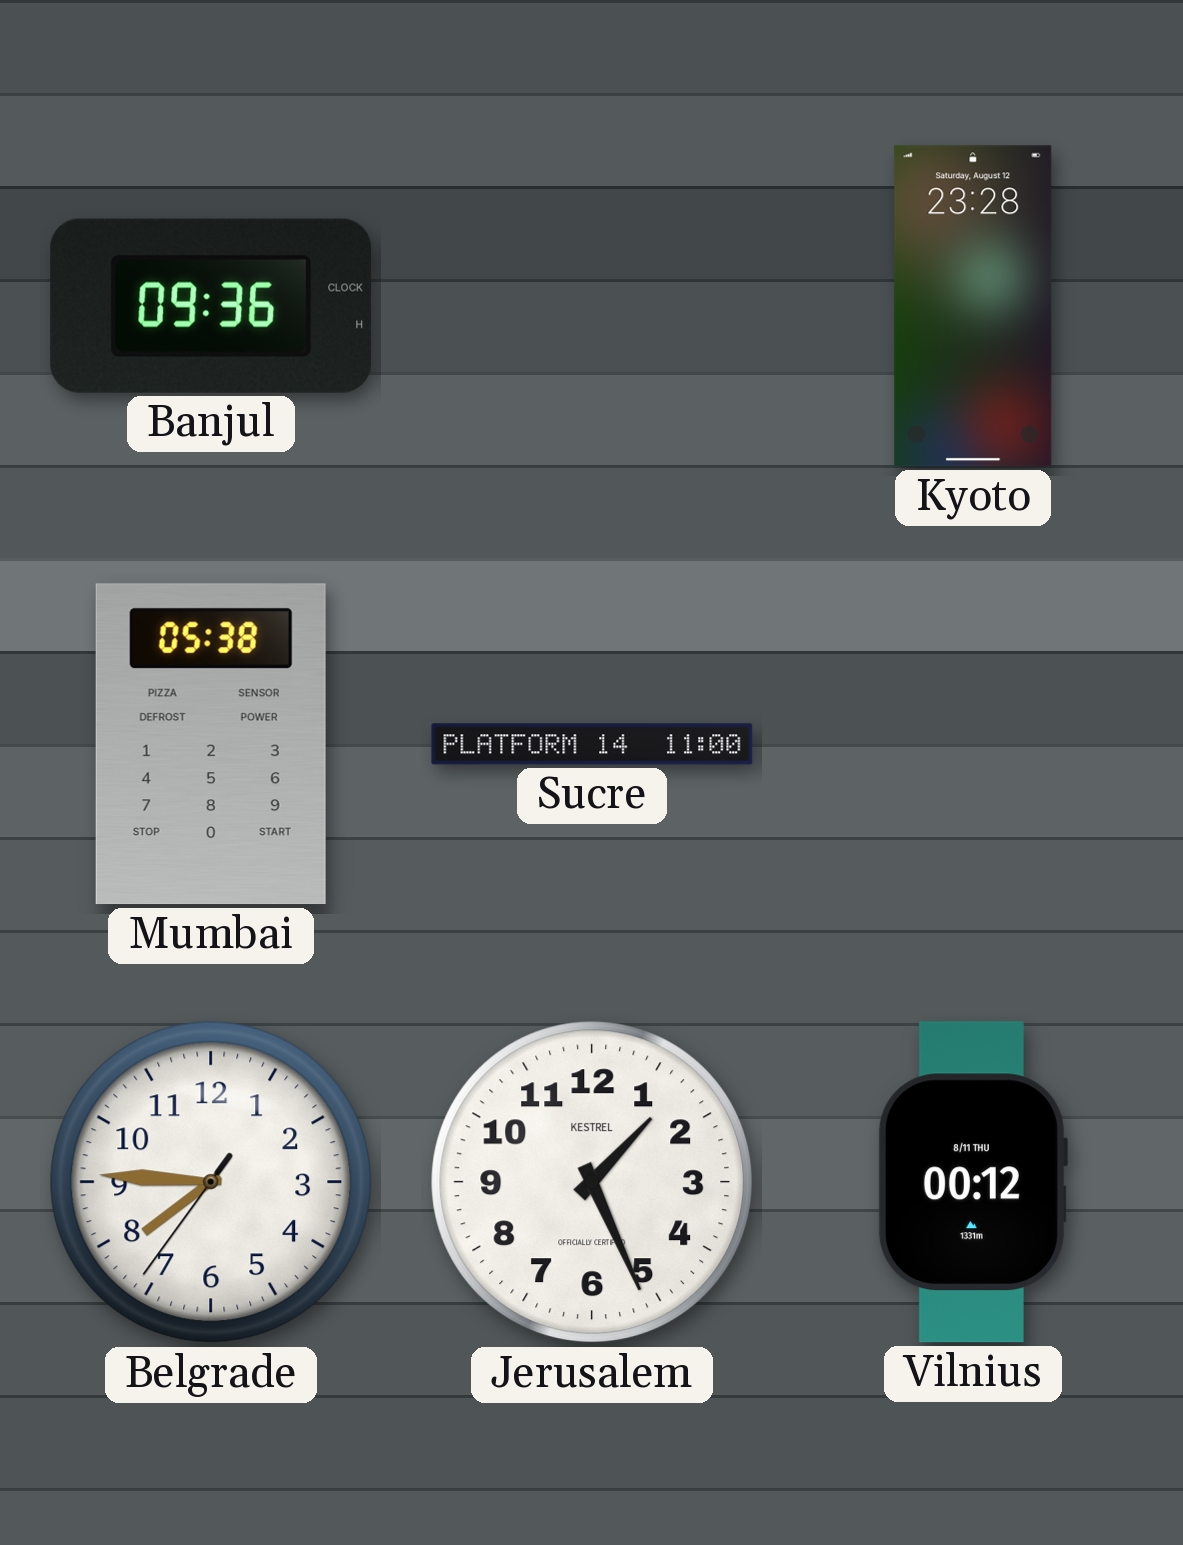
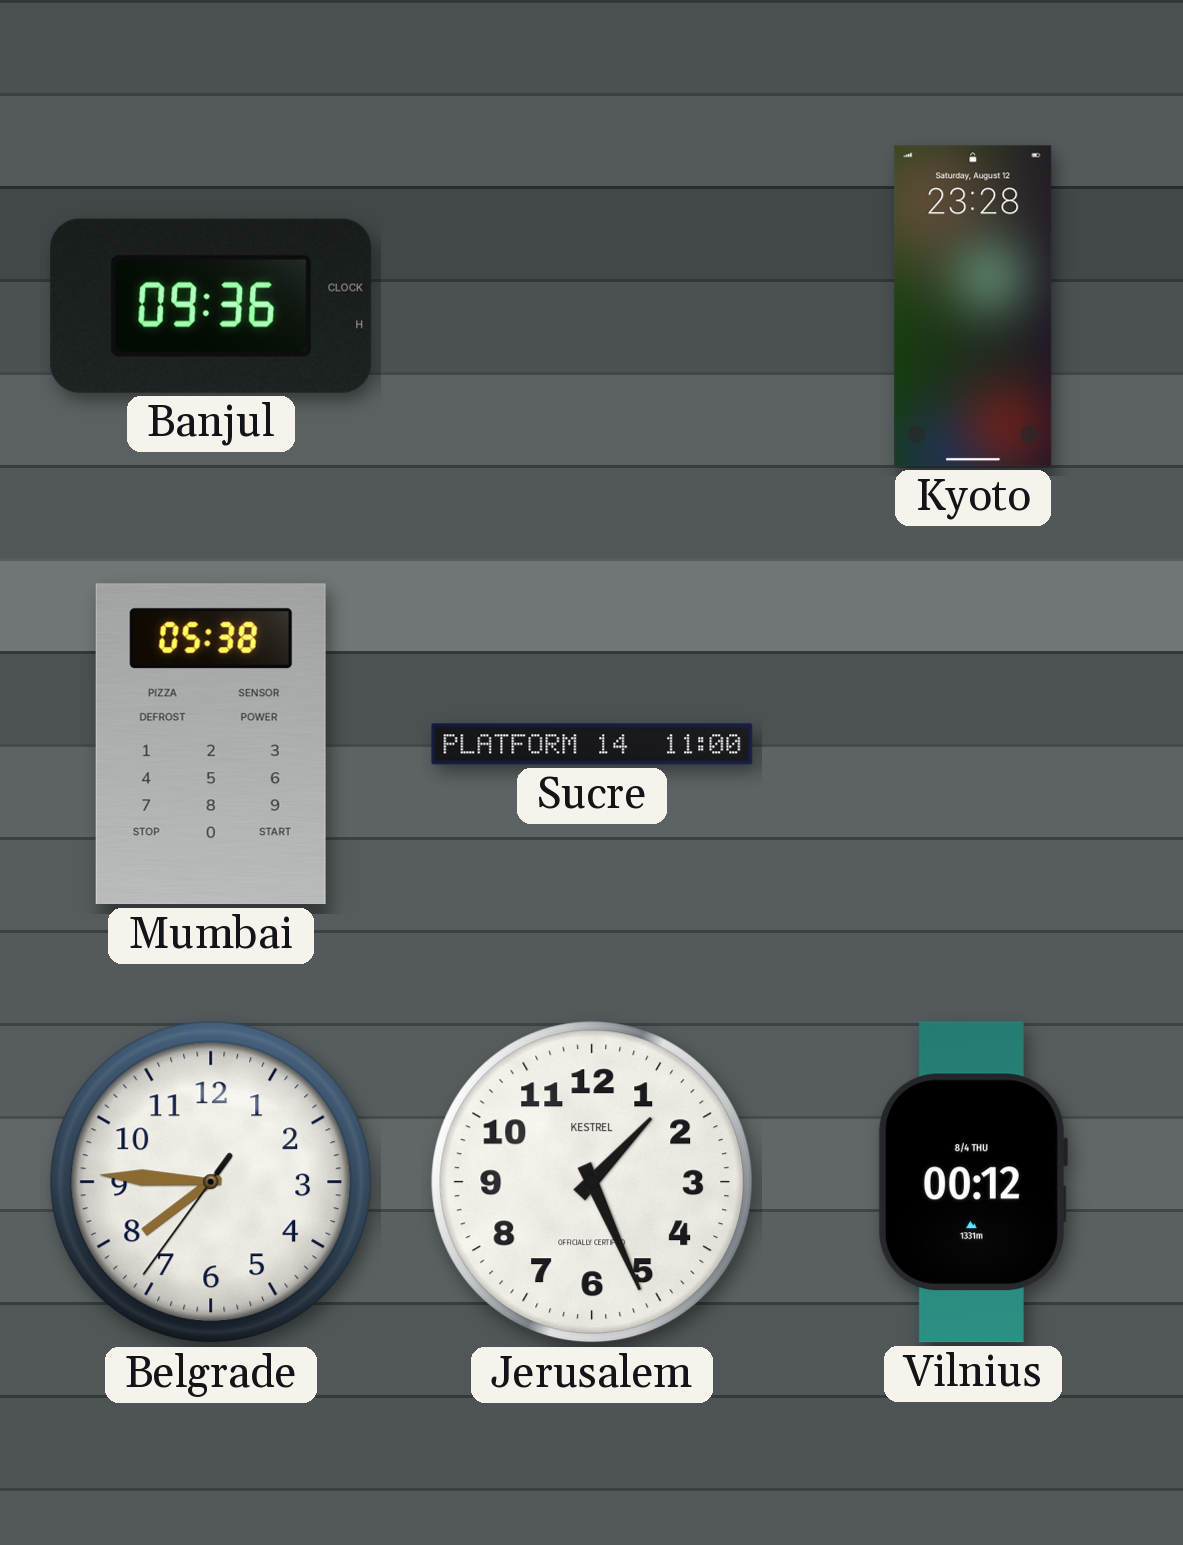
Vilnius date: 8/11 THU -> 8/4 THU (972, 1182)
